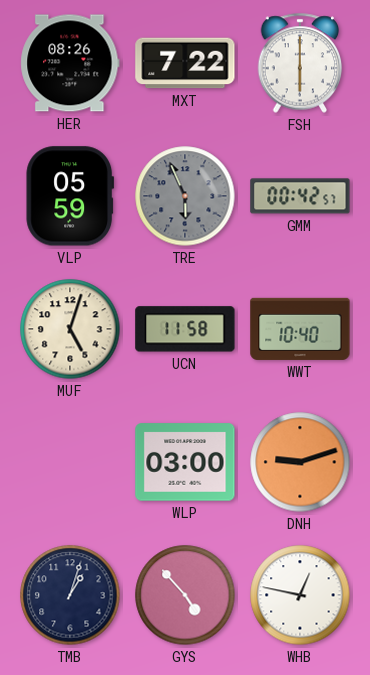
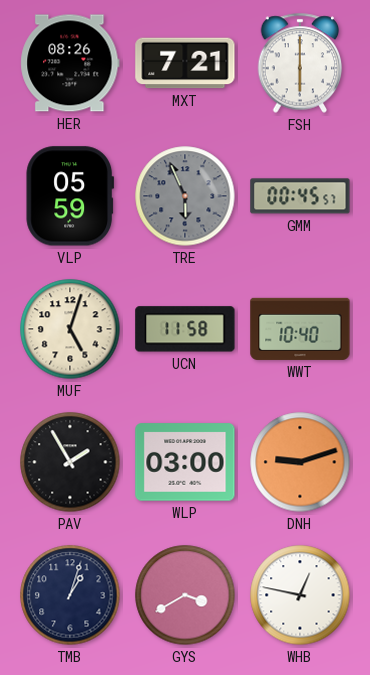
MXT: 7:22 -> 7:21 (185, 63)
GMM: 00:42 -> 00:45 (300, 196)
PAV: none -> 1:55 (70, 462)
GYS: 4:53 -> 3:40 (185, 595)
